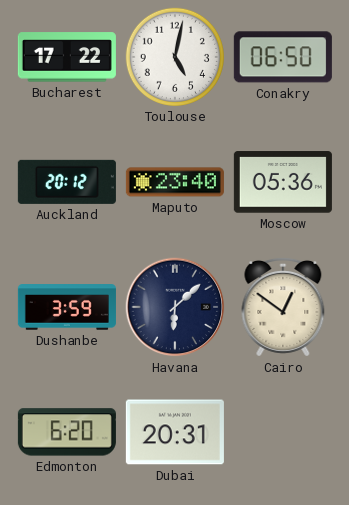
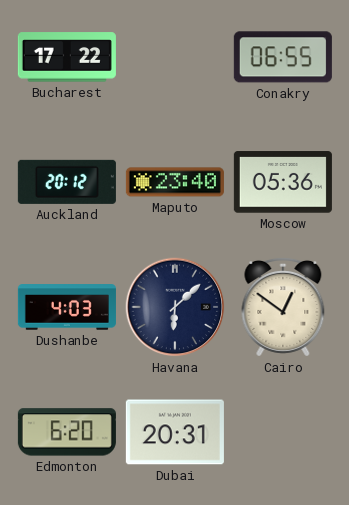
Toulouse: 5:02 -> none (175, 57)
Conakry: 06:50 -> 06:55 (283, 57)
Dushanbe: 3:59 -> 4:03 (67, 307)
